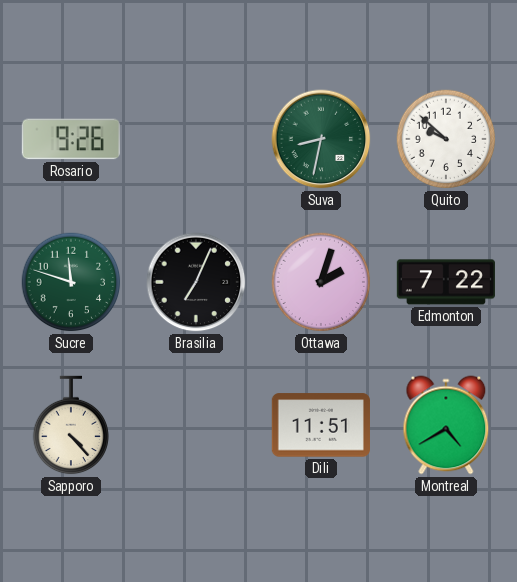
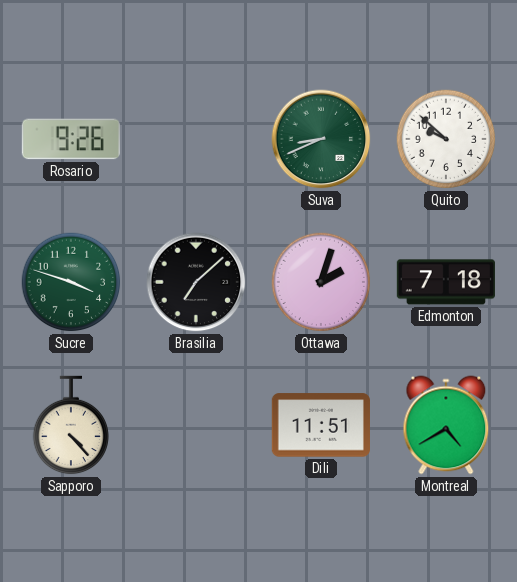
Suva: 8:32 -> 8:41 (321, 139)
Sucre: 11:48 -> 3:48 (71, 282)
Brasilia: 7:04 -> 7:08 (196, 282)
Edmonton: 7:22 -> 7:18 (446, 282)
